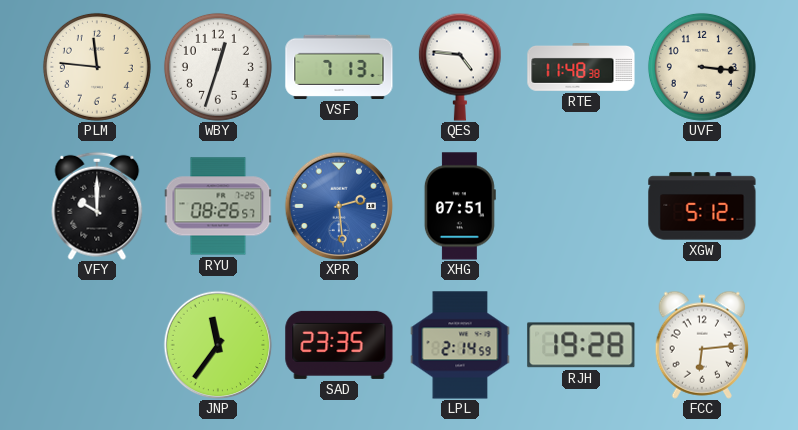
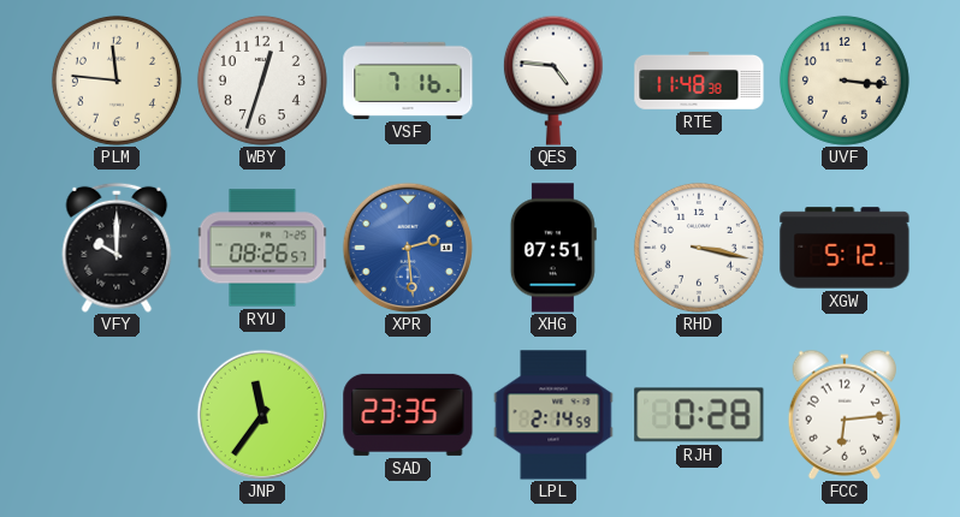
VSF: 7:13 -> 7:16 (408, 81)
RHD: none -> 3:17 (699, 248)
RJH: 19:28 -> 0:28 (699, 415)
